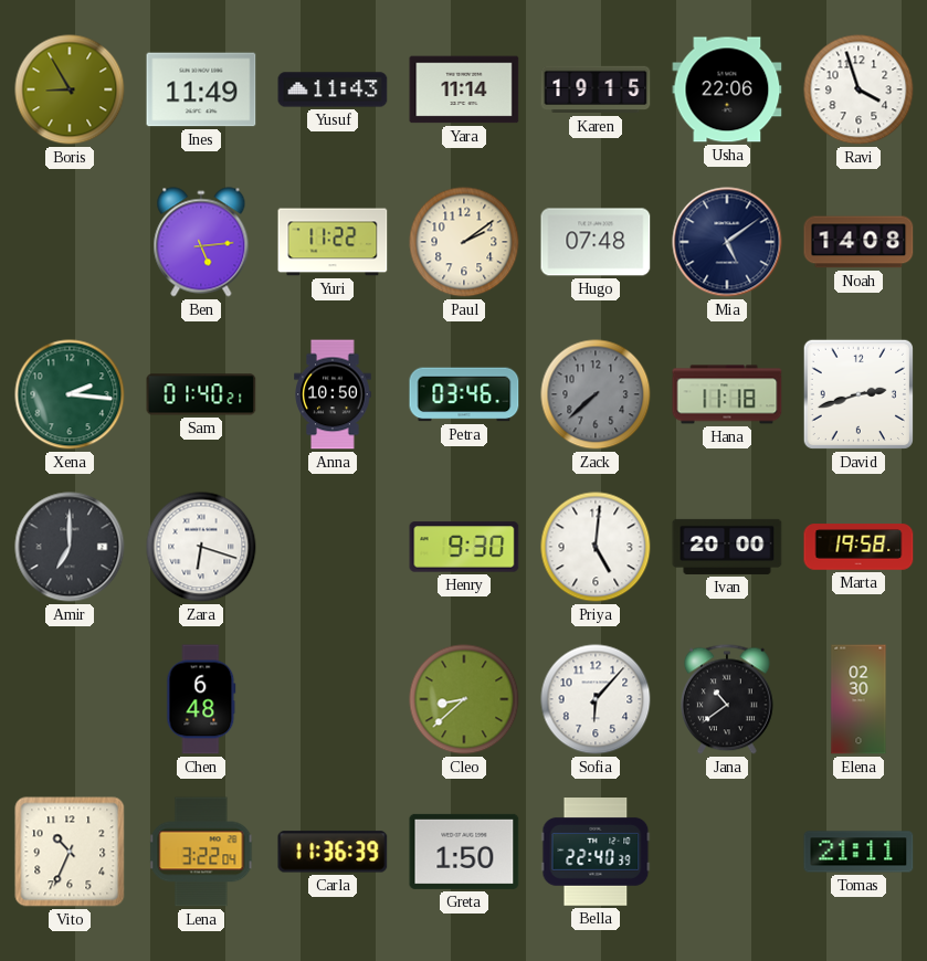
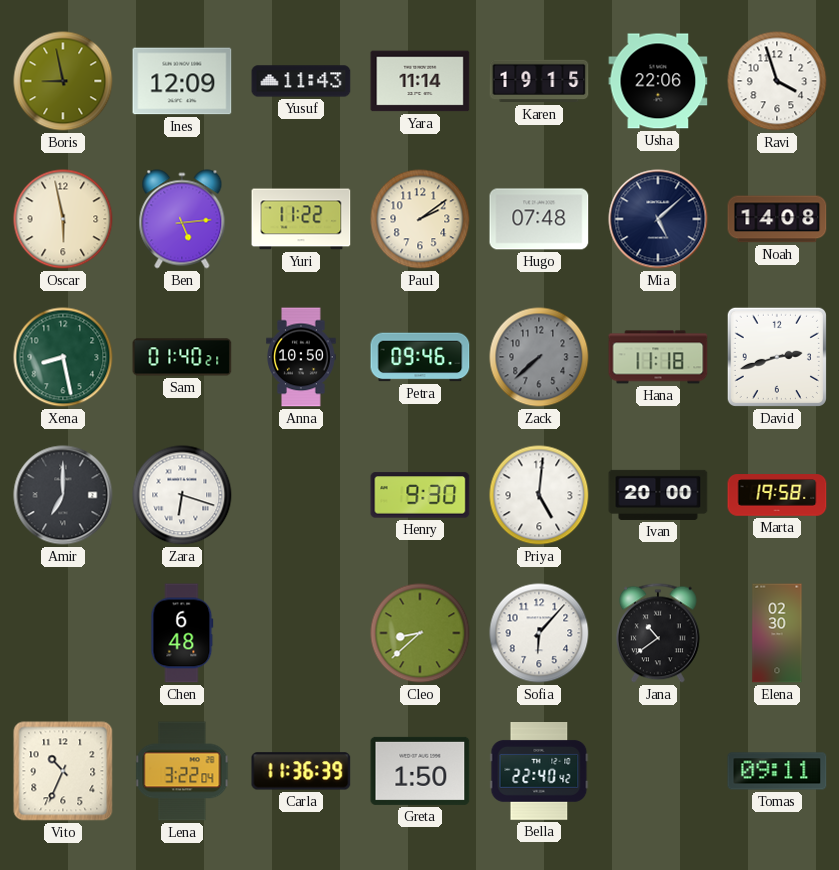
Boris: 8:55 -> 8:58 (63, 81)
Ines: 11:49 -> 12:09 (182, 81)
Oscar: none -> 5:58 (63, 219)
Mia: 5:09 -> 5:08 (658, 219)
Xena: 2:16 -> 8:28 (63, 357)
Petra: 03:46 -> 09:46 (420, 357)
Bella: 22:40:39 -> 22:40:42 (539, 772)
Tomas: 21:11 -> 09:11 (777, 771)
